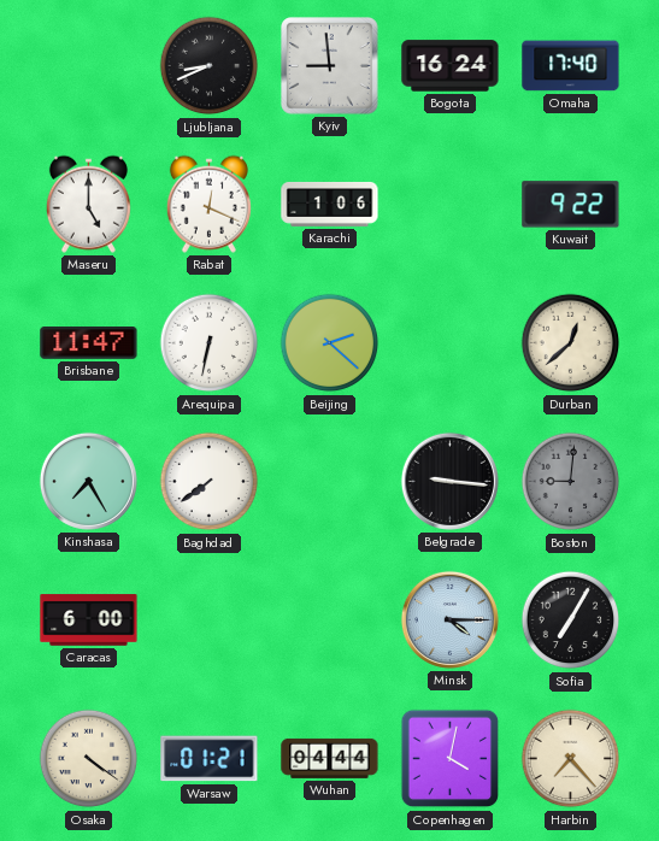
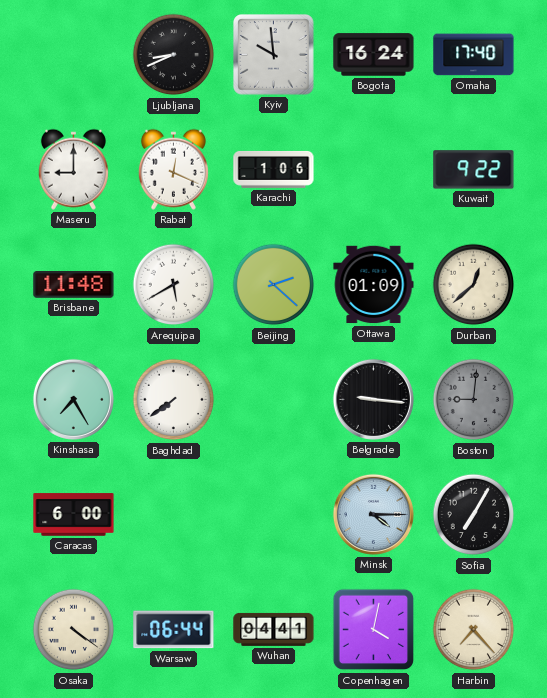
Kyiv: 8:59 -> 9:59 (274, 55)
Maseru: 5:00 -> 9:00 (73, 169)
Brisbane: 11:47 -> 11:48 (74, 285)
Arequipa: 6:32 -> 5:40 (174, 285)
Ottawa: none -> 01:09 (374, 285)
Warsaw: 01:21 -> 06:44 (174, 630)
Wuhan: 04:44 -> 04:41 (274, 629)
